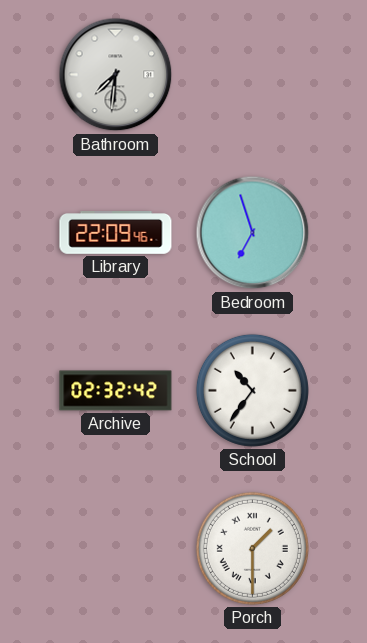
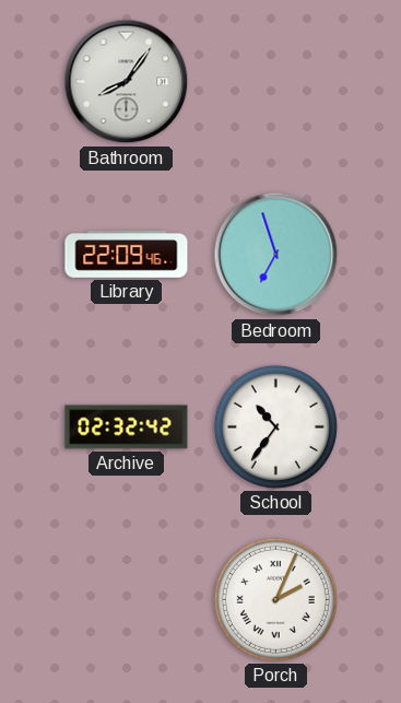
Bathroom: 7:31 -> 8:06 (127, 82)
Porch: 1:30 -> 2:04 (275, 599)
